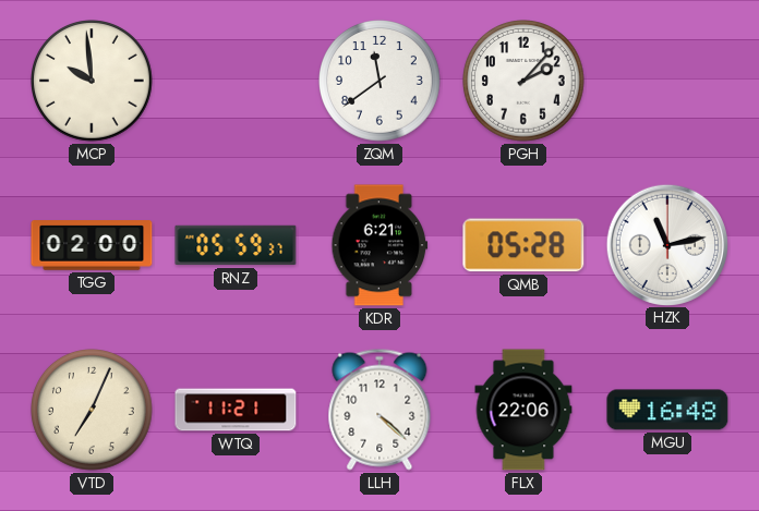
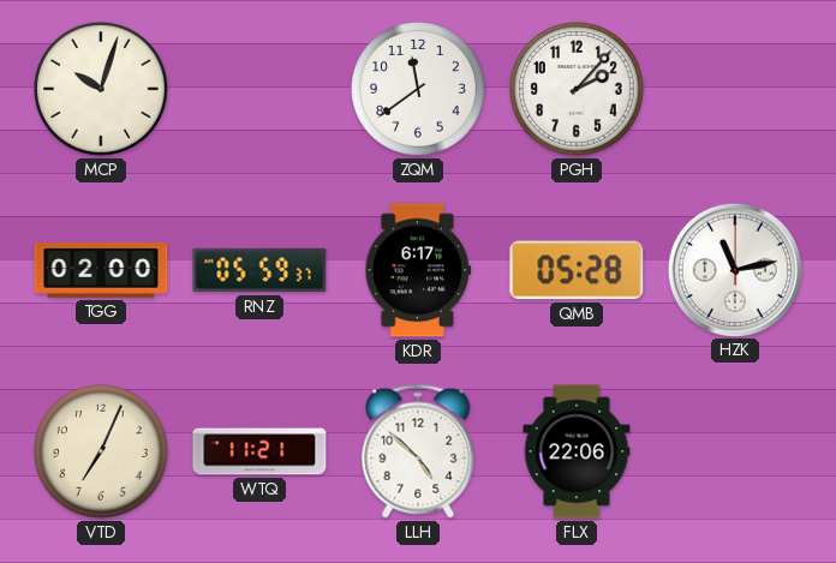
MCP: 9:59 -> 10:03 (102, 90)
KDR: 6:21 -> 6:17 (418, 270)
LLH: 4:22 -> 4:52 (418, 451)
MGU: 16:48 -> none (667, 410)
